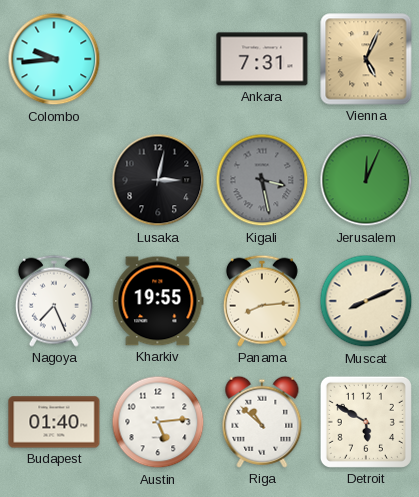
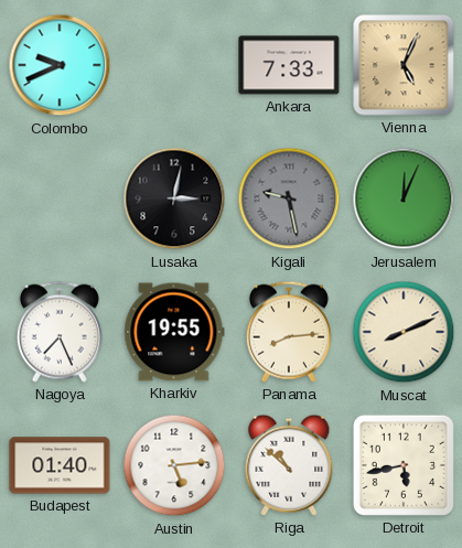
Colombo: 9:44 -> 9:41 (60, 65)
Ankara: 7:31 -> 7:33 (289, 65)
Kigali: 3:28 -> 9:28 (289, 198)
Detroit: 5:50 -> 5:43 (404, 465)
